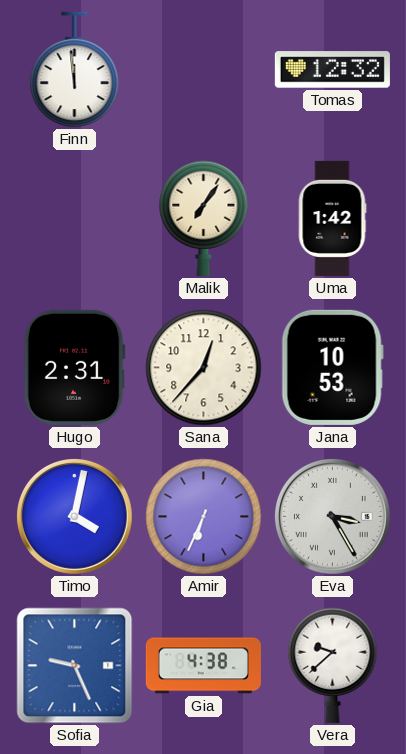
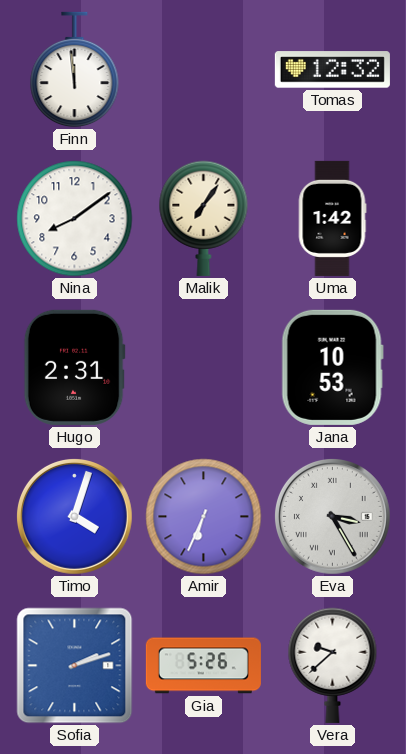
Nina: none -> 8:09 (75, 219)
Sana: 12:37 -> none (204, 368)
Timo: 4:02 -> 4:03 (74, 516)
Sofia: 9:26 -> 2:12 (75, 666)
Gia: 4:38 -> 5:26 (203, 666)
